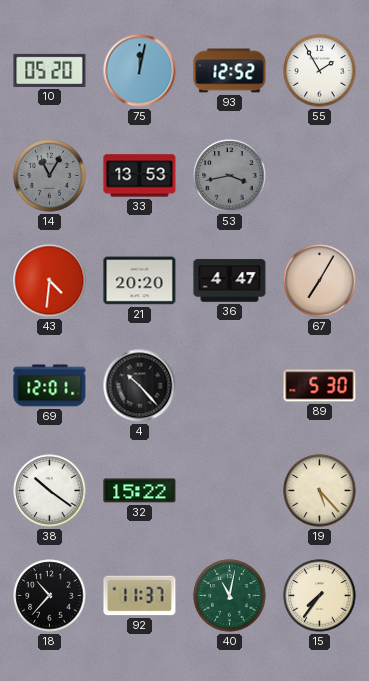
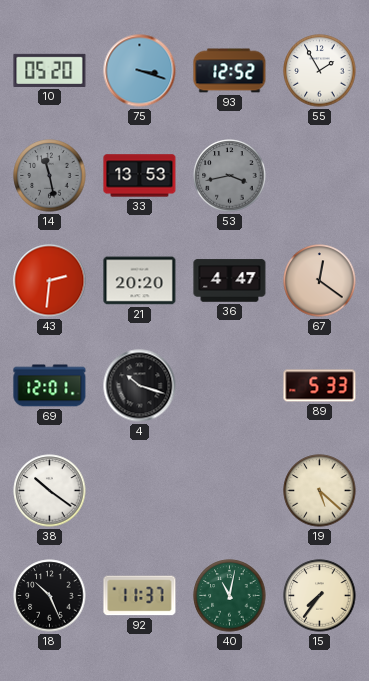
75: 12:02 -> 3:18 (140, 71)
14: 11:05 -> 11:28 (50, 176)
43: 4:31 -> 2:31 (50, 281)
67: 7:05 -> 12:21 (320, 281)
4: 10:23 -> 10:18 (140, 386)
89: 5:30 -> 5:33 (320, 386)
32: 15:22 -> none (140, 491)
19: 5:23 -> 5:22 (320, 491)
18: 10:37 -> 10:26 (50, 596)
